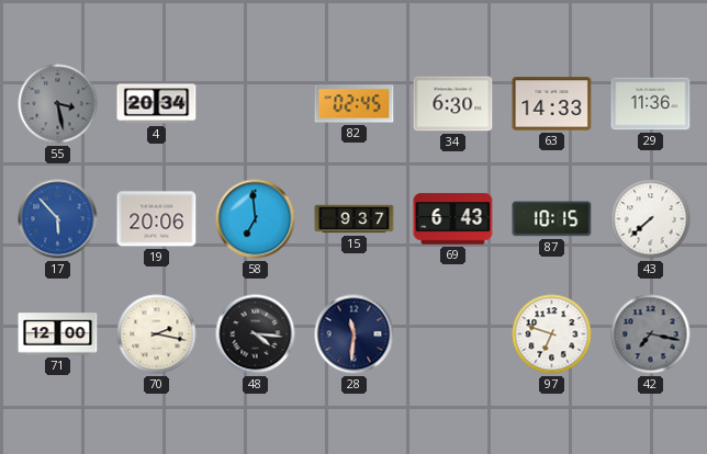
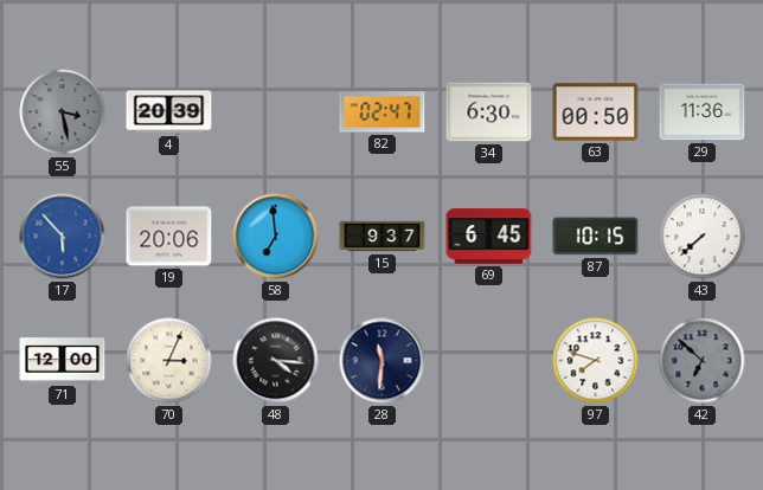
4: 20:34 -> 20:39 (169, 112)
82: 02:45 -> 02:47 (383, 112)
63: 14:33 -> 00:50 (596, 112)
69: 6:43 -> 6:45 (489, 237)
70: 2:17 -> 3:04 (169, 361)
97: 6:48 -> 7:48 (596, 361)
42: 7:17 -> 6:52 (703, 361)
